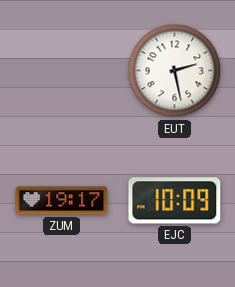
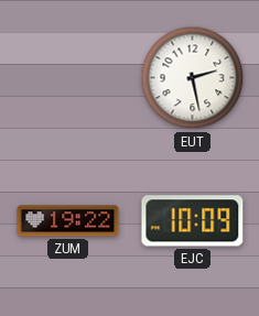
ZUM: 19:17 -> 19:22 (68, 221)
